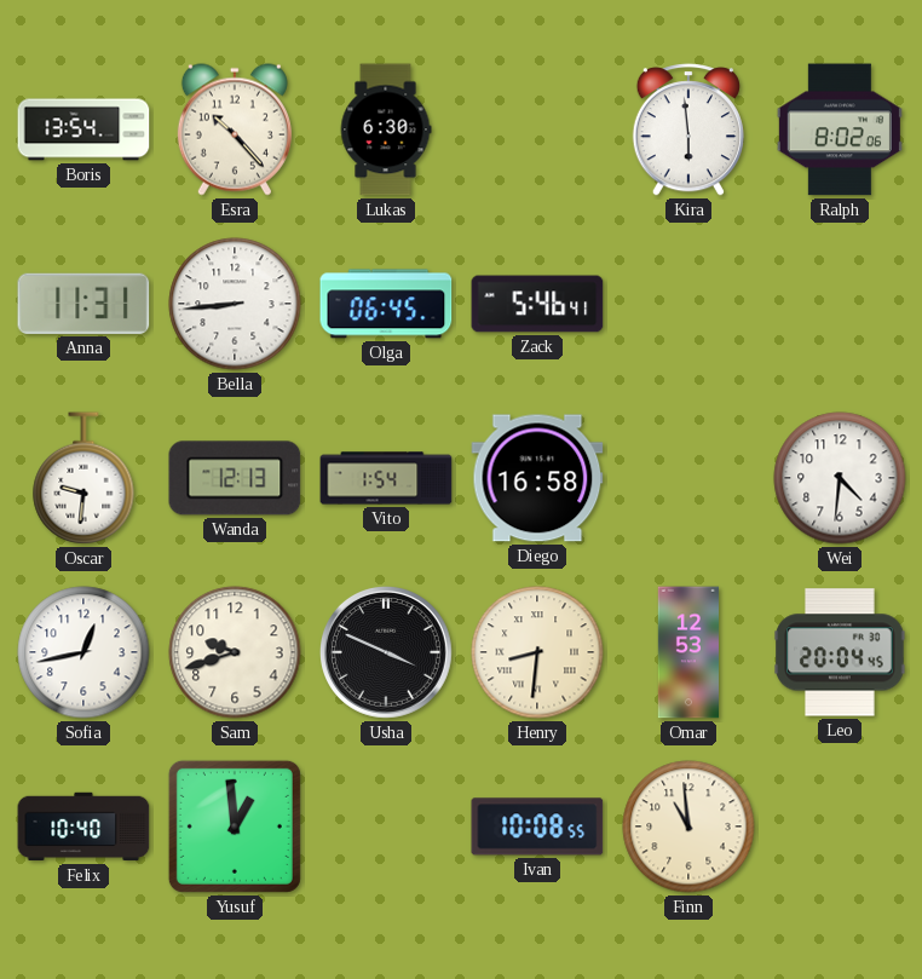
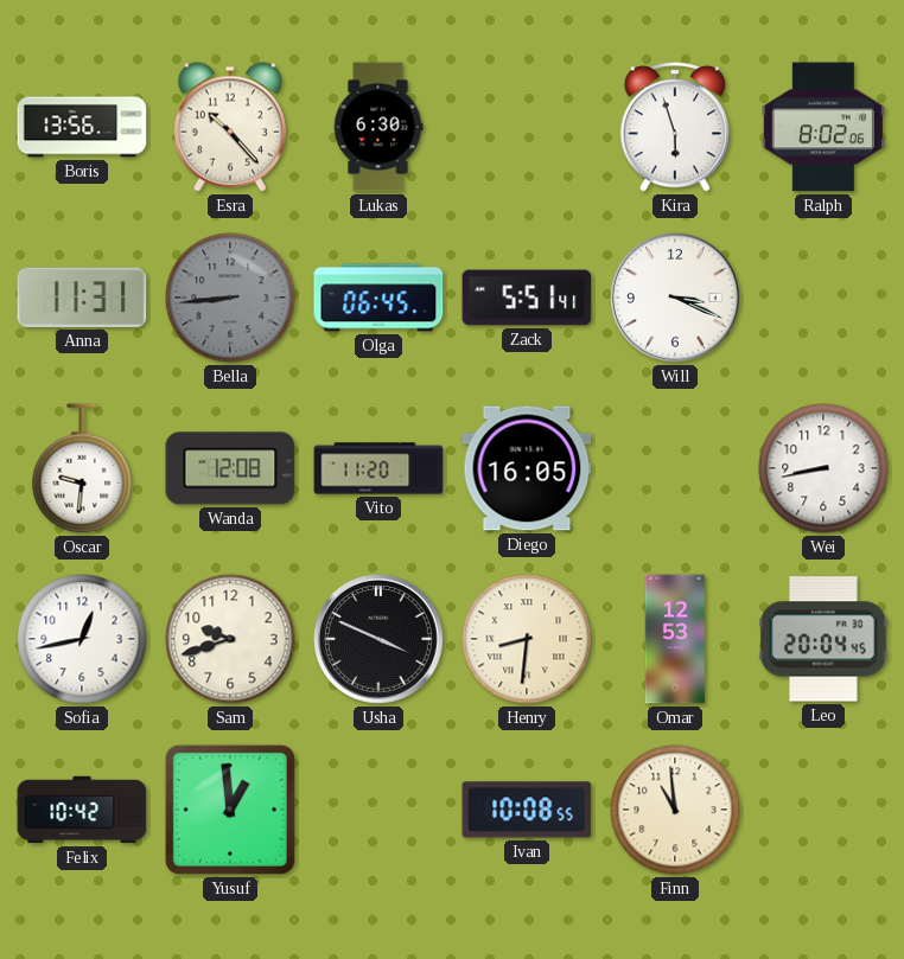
Boris: 13:54 -> 13:56 (82, 127)
Kira: 5:59 -> 5:57 (675, 127)
Bella dial: white -> grey (230, 298)
Zack: 5:46 -> 5:51 (527, 298)
Will: none -> 3:19 (675, 298)
Wanda: 12:13 -> 12:08 (230, 468)
Vito: 1:54 -> 11:20 (378, 468)
Diego: 16:58 -> 16:05 (527, 468)
Wei: 4:31 -> 8:43 (823, 468)
Felix: 10:40 -> 10:42 (82, 810)
